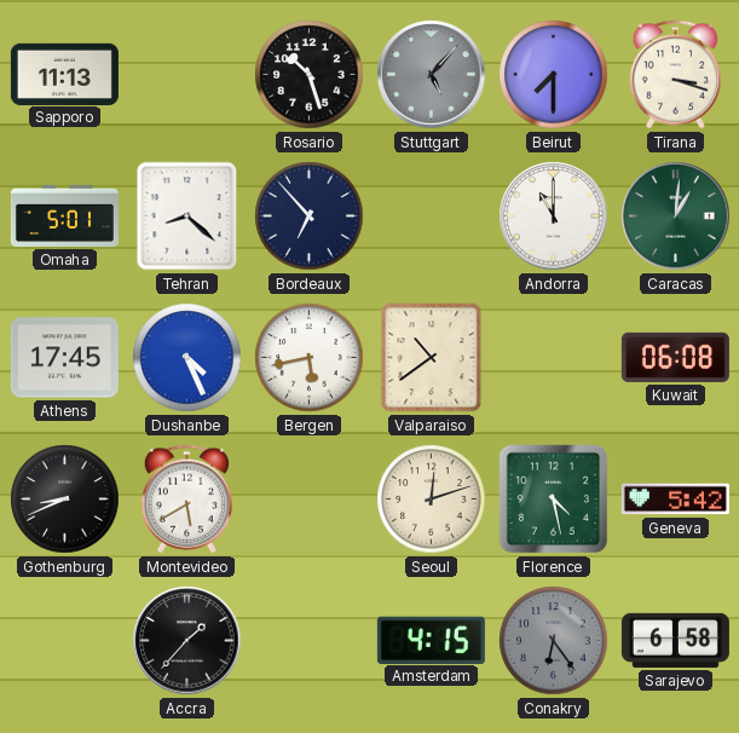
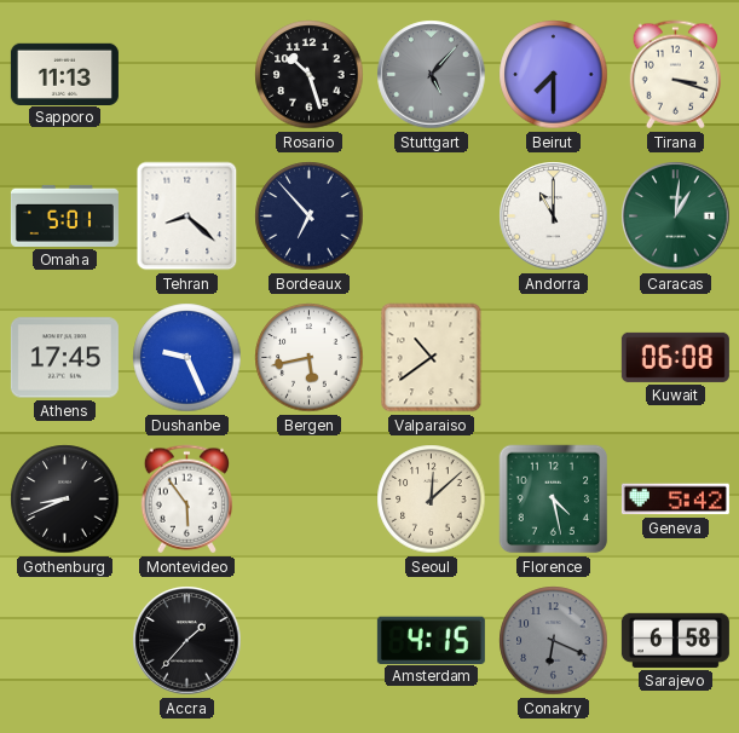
Dushanbe: 4:26 -> 9:26 (187, 358)
Montevideo: 5:40 -> 5:54 (186, 500)
Seoul: 12:12 -> 12:08 (432, 500)
Conakry: 6:24 -> 6:19 (554, 641)
